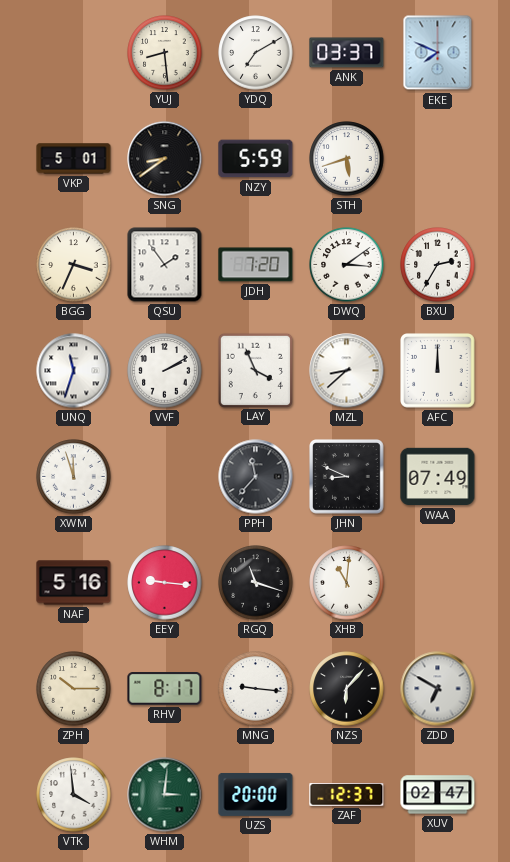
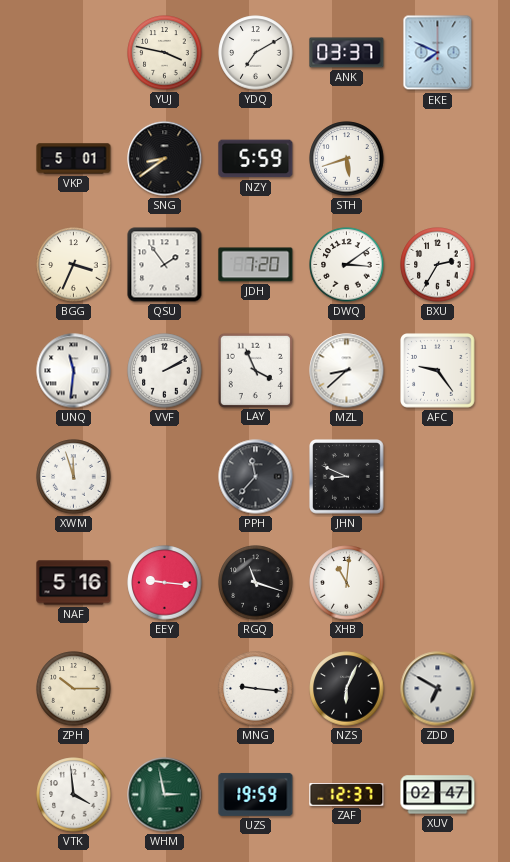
YUJ: 8:29 -> 3:47 (165, 53)
UNQ: 11:33 -> 11:31 (74, 371)
AFC: 12:00 -> 9:24 (438, 371)
WAA: 07:49 -> none (438, 477)
RHV: 8:17 -> none (165, 689)
NZS: 6:07 -> 6:04 (347, 689)
WHM: 3:01 -> 2:58 (165, 795)
UZS: 20:00 -> 19:59 (256, 794)
